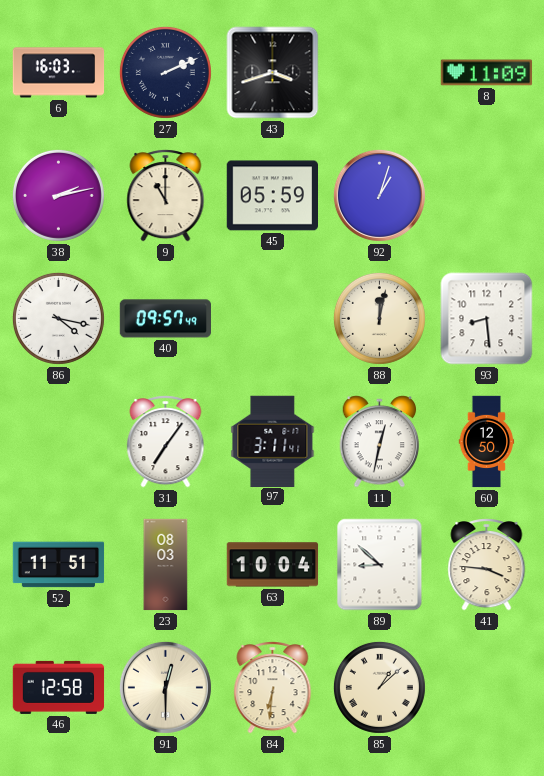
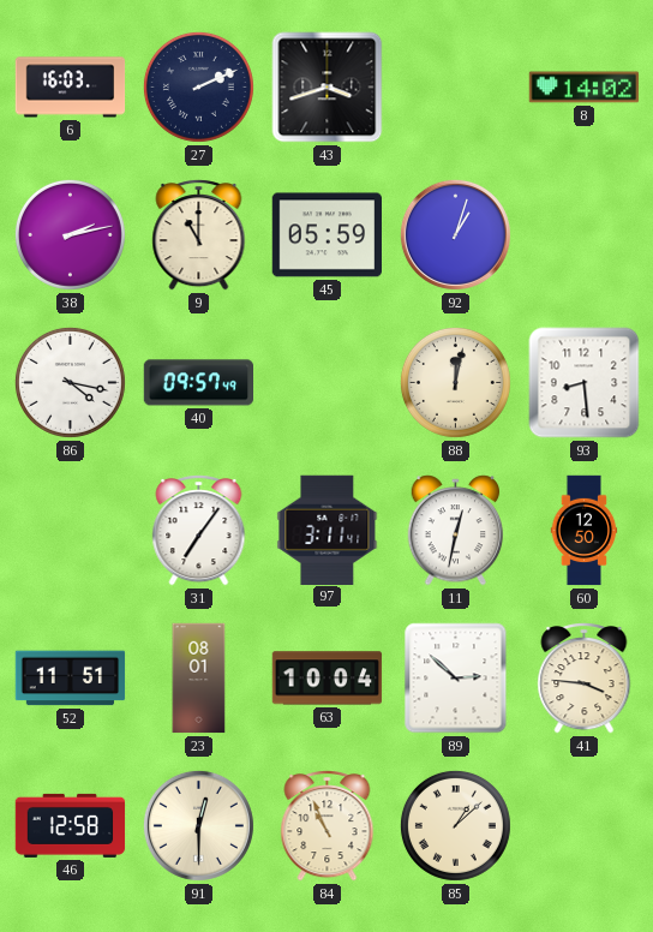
8: 11:09 -> 14:02 (585, 88)
23: 08:03 -> 08:01 (199, 679)
89: 8:52 -> 2:52 (456, 679)
84: 6:31 -> 10:56 (328, 826)
